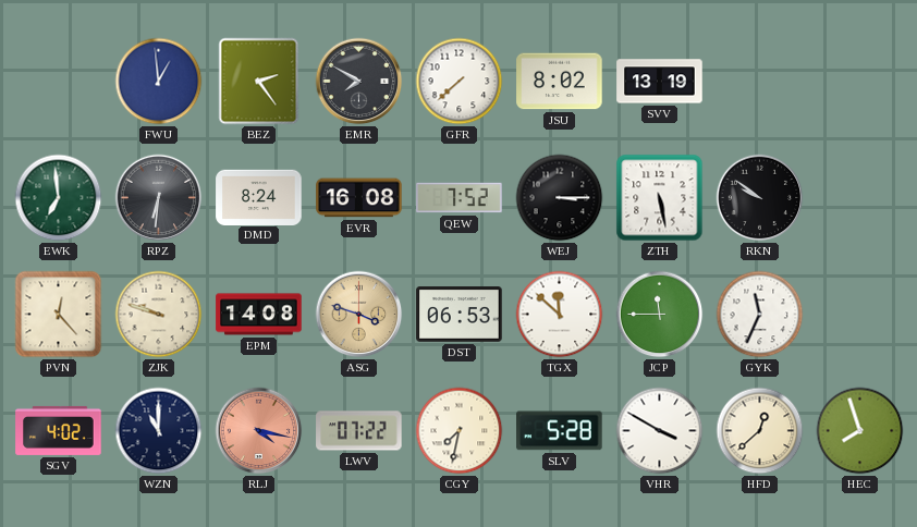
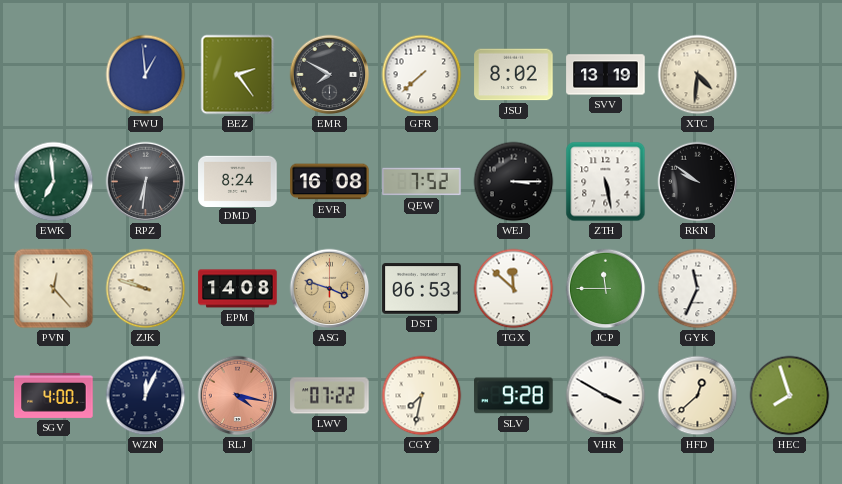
XTC: none -> 4:31 (698, 75)
SGV: 4:02 -> 4:00 (54, 395)
WZN: 11:00 -> 12:04 (146, 396)
SLV: 5:28 -> 9:28 (514, 396)
